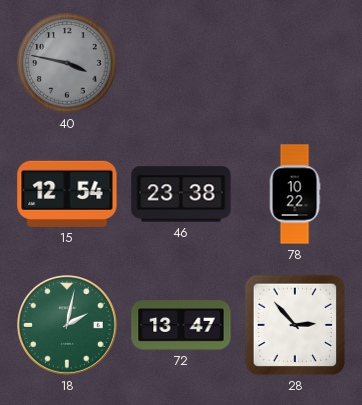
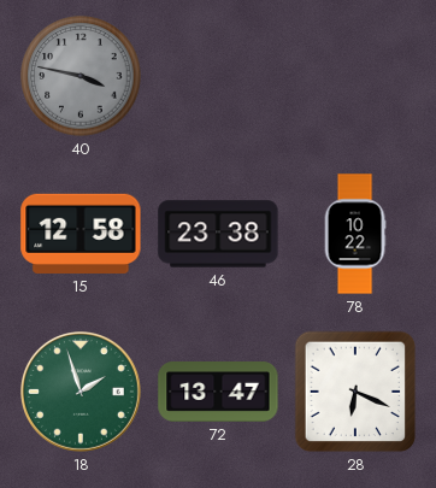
15: 12:54 -> 12:58 (81, 234)
18: 2:02 -> 1:57 (82, 393)
28: 2:53 -> 6:19 (355, 392)
